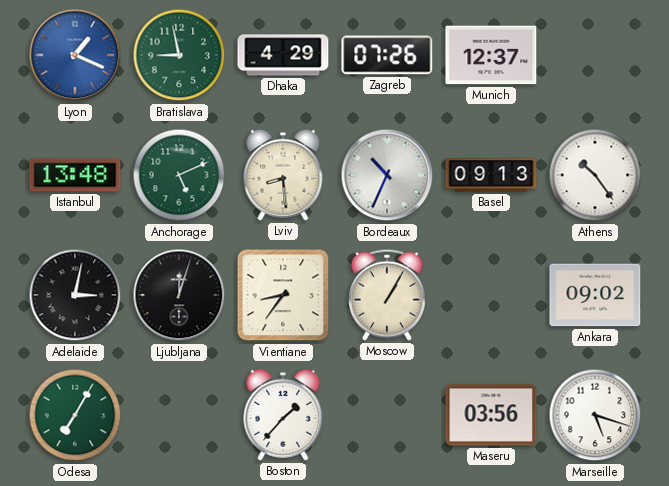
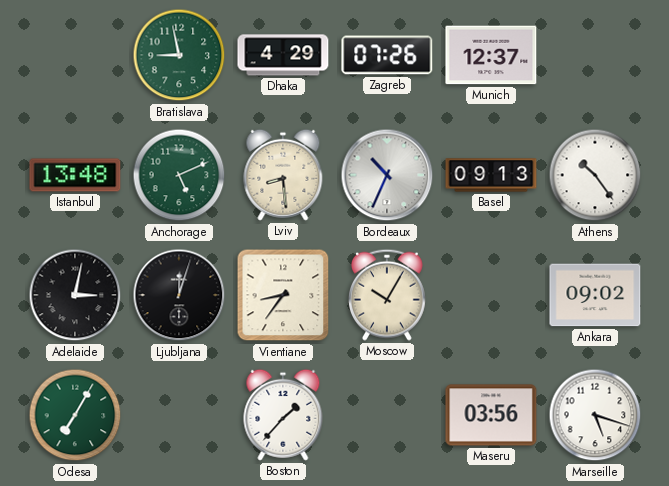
Lyon: 1:19 -> none (75, 55)
Moscow: 1:05 -> 10:05 (387, 295)
